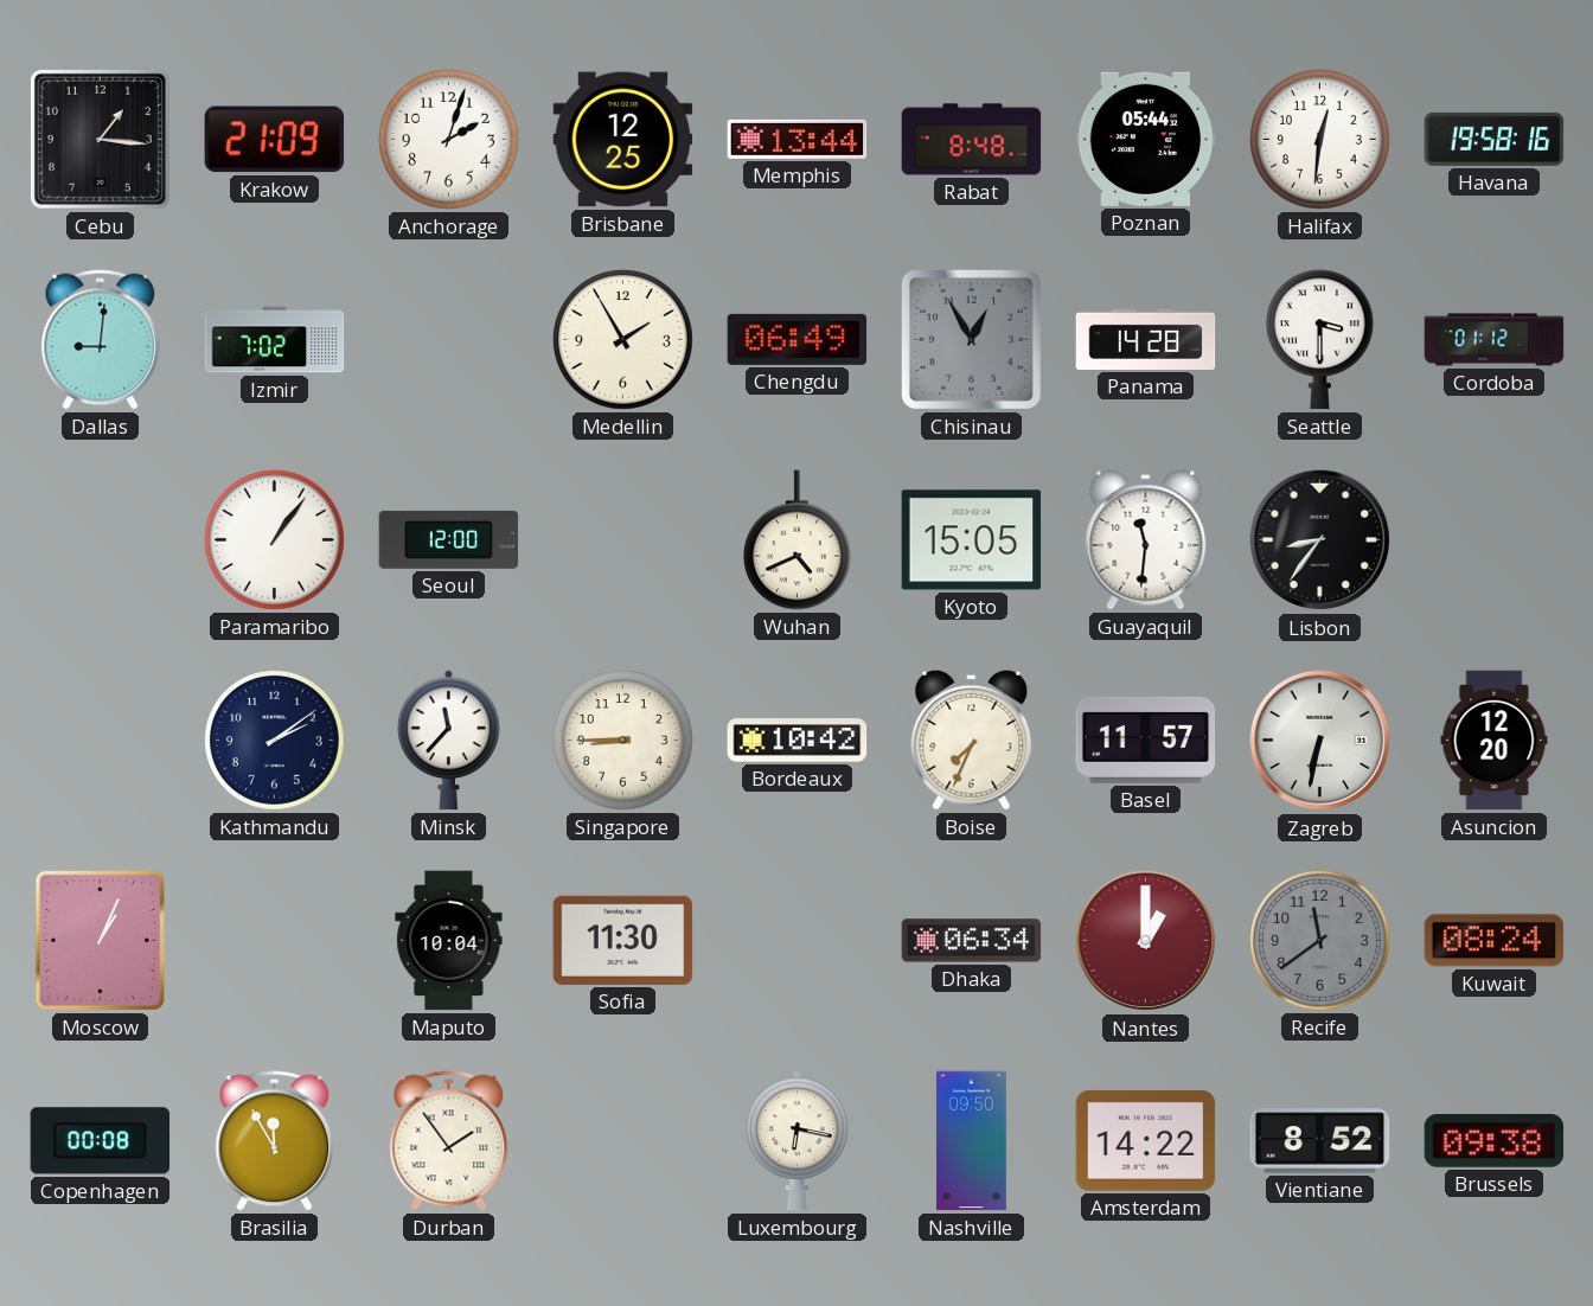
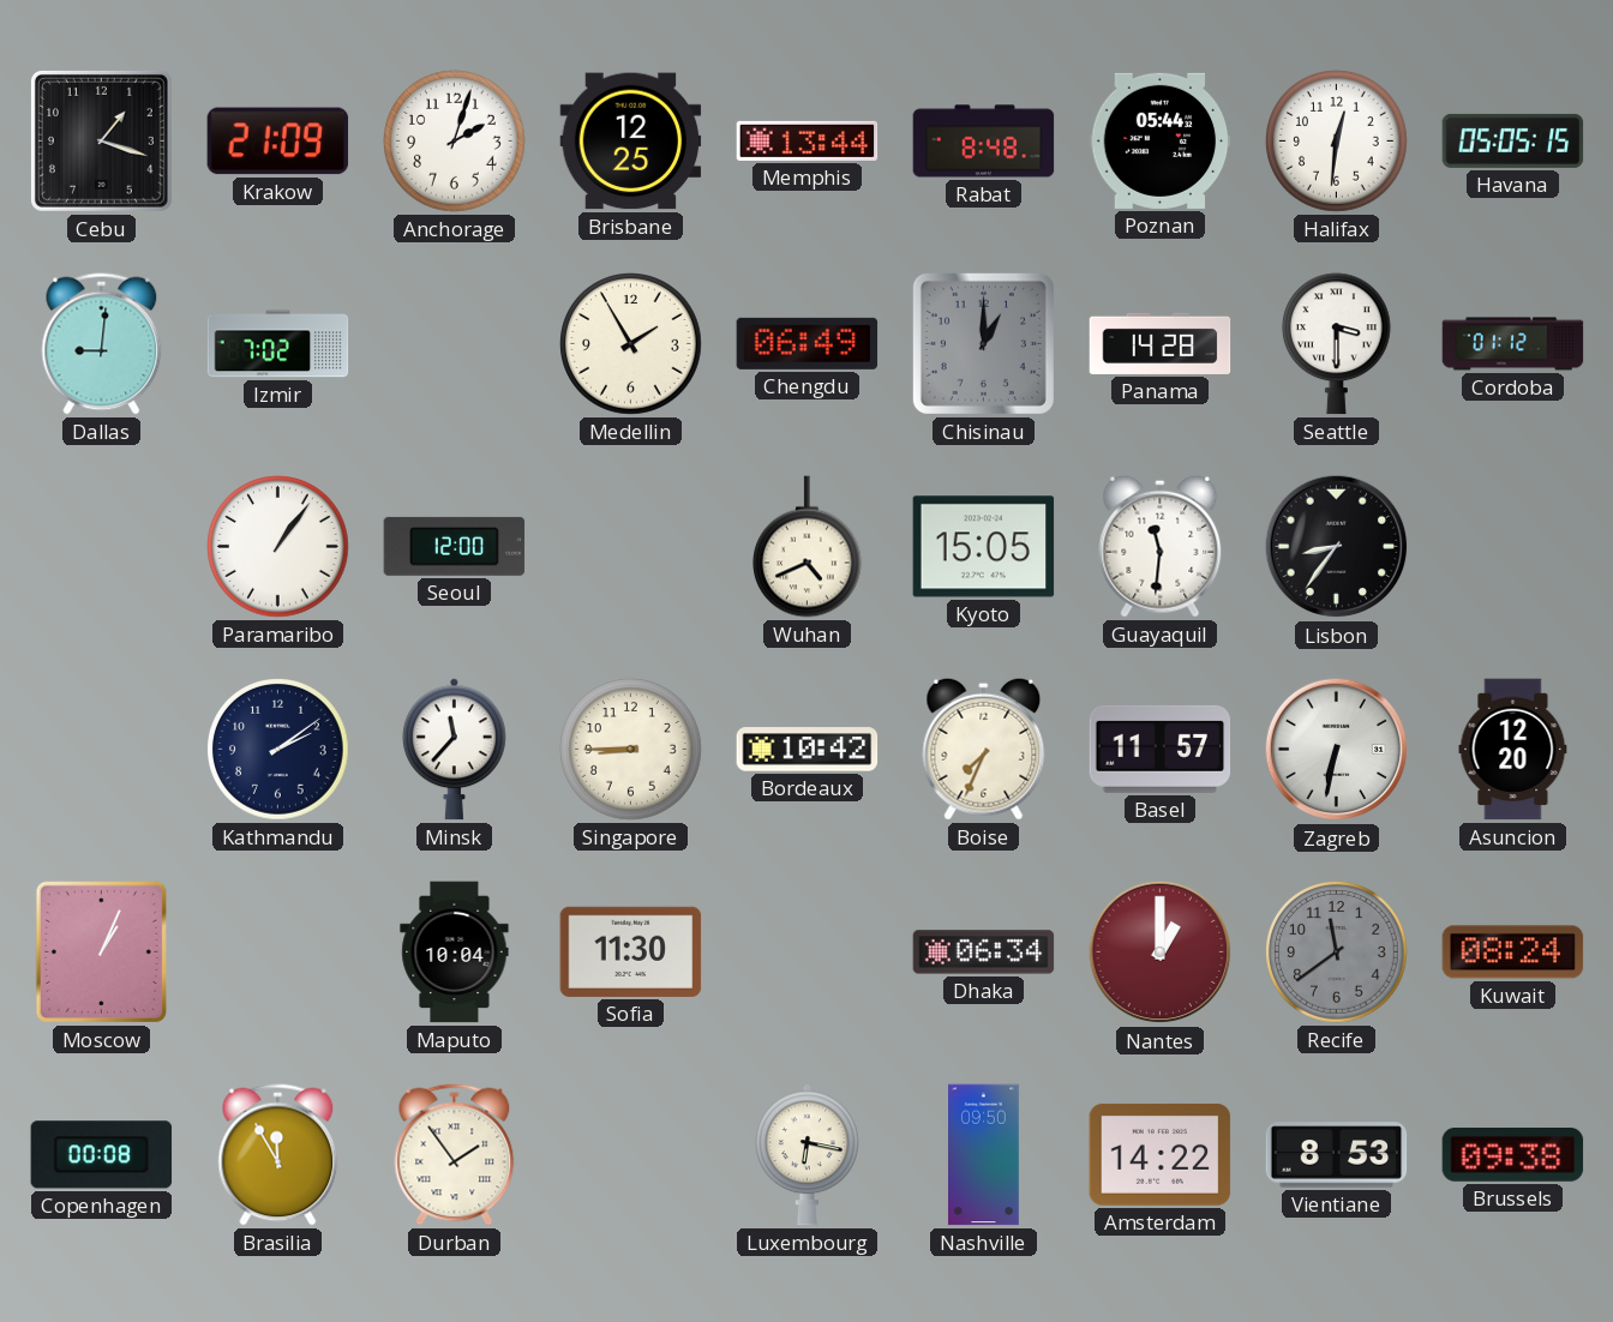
Cebu: 1:16 -> 1:18 (101, 140)
Havana: 19:58 -> 05:05 (1513, 140)
Chisinau: 12:55 -> 1:00 (983, 343)
Vientiane: 8:52 -> 8:53 (1337, 1155)
